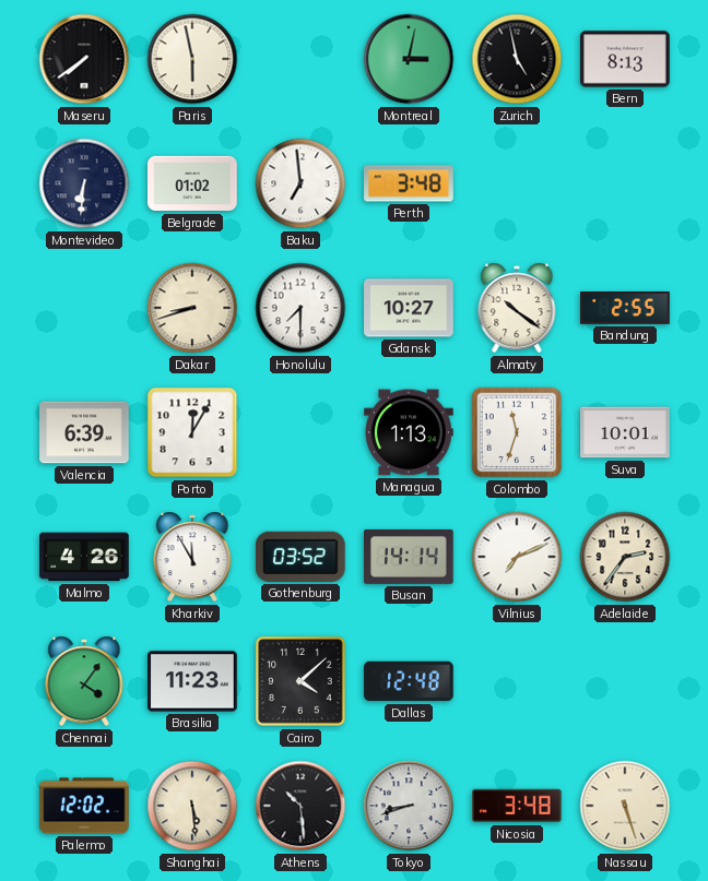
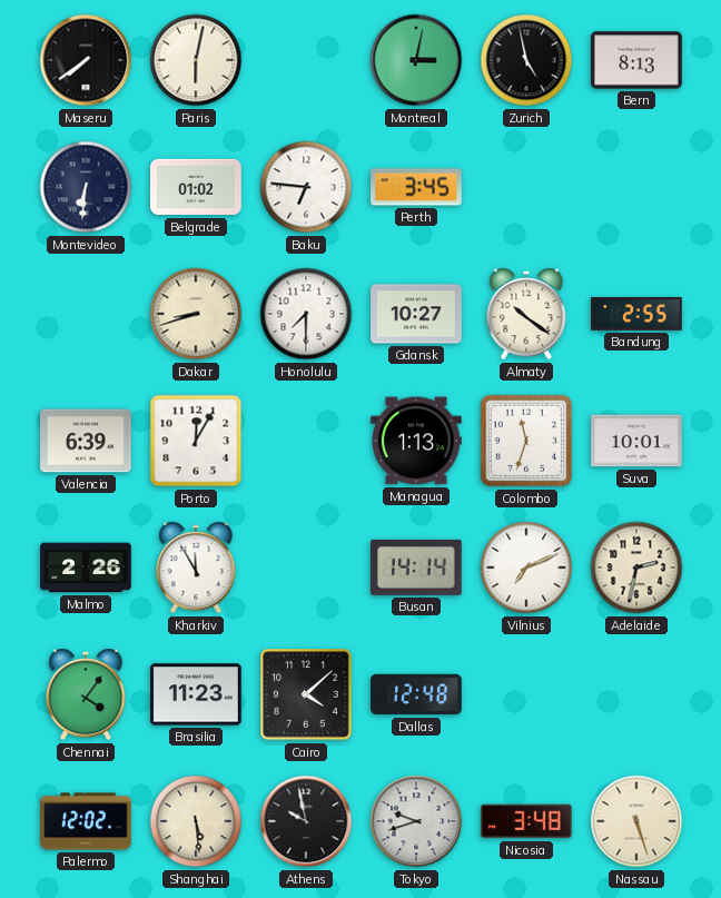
Paris: 5:58 -> 6:02 (196, 60)
Baku: 6:59 -> 6:46 (306, 187)
Perth: 3:48 -> 3:45 (416, 187)
Malmo: 4:26 -> 2:26 (86, 568)
Gothenburg: 03:52 -> none (302, 557)
Adelaide: 2:36 -> 2:32 (636, 568)
Athens: 10:29 -> 9:58 (306, 821)
Tokyo: 8:42 -> 9:42 (416, 821)
